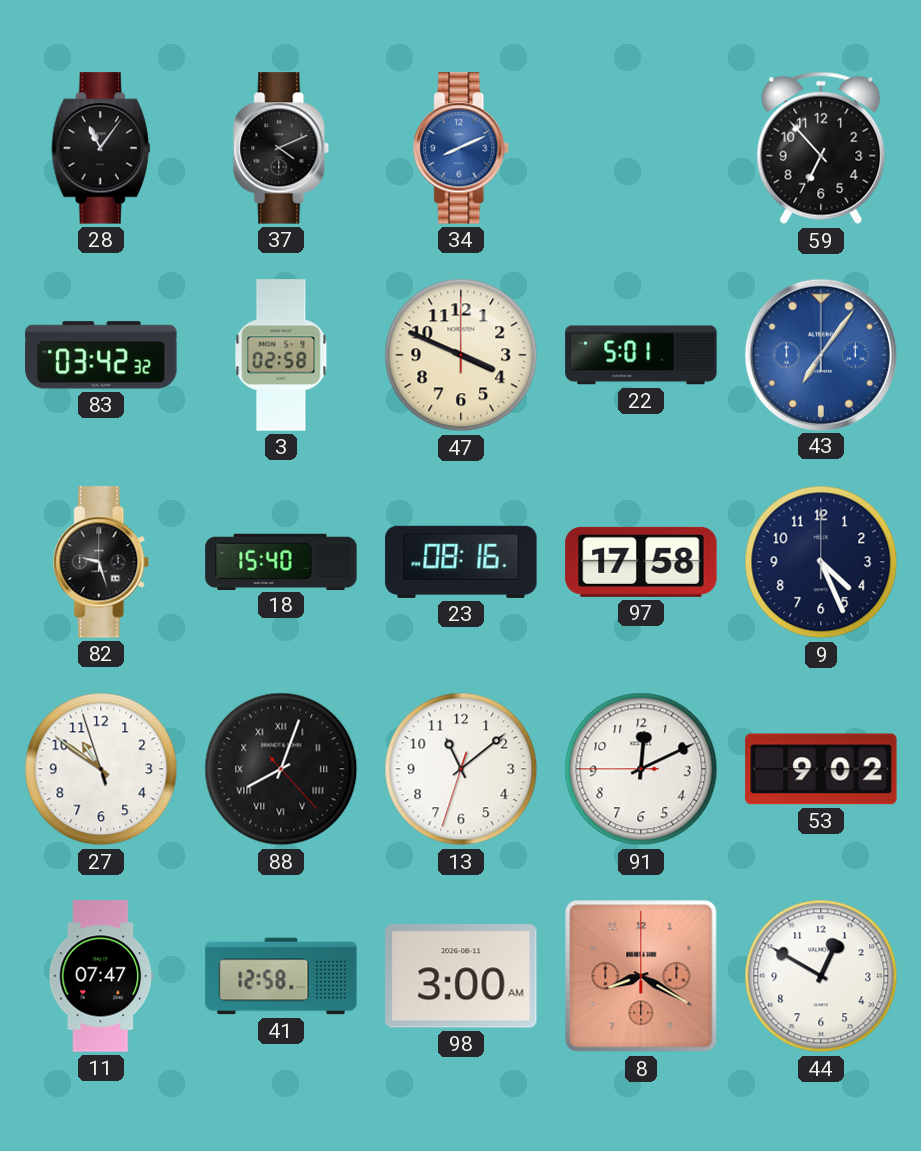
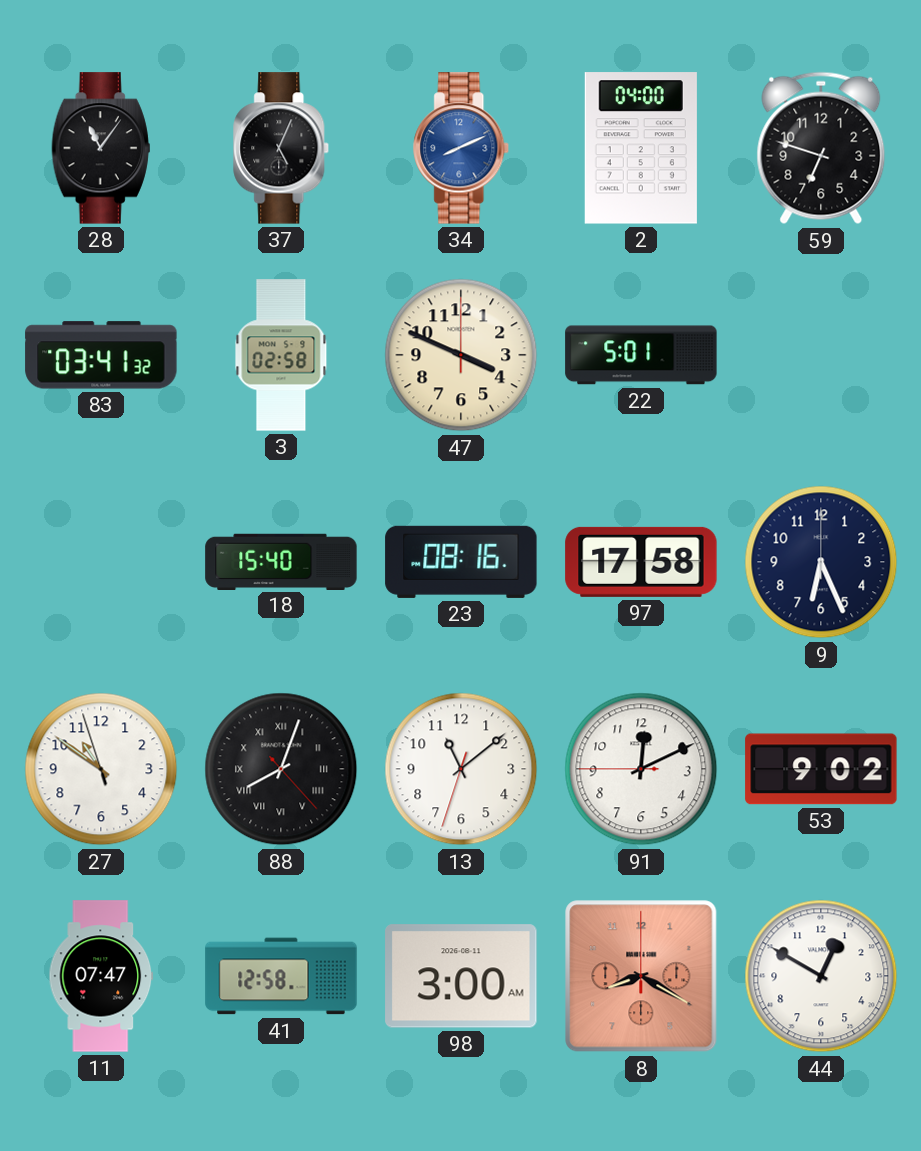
37: 4:11 -> 5:04 (282, 148)
2: none -> 04:00 (641, 148)
59: 6:53 -> 6:48 (821, 148)
83: 03:42 -> 03:41 (101, 355)
43: 7:06 -> none (820, 354)
82: 9:27 -> none (102, 562)
9: 4:26 -> 6:26 (821, 562)
